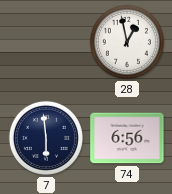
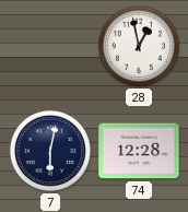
7: 5:59 -> 6:02 (50, 151)
74: 6:56 -> 12:28 (139, 151)
